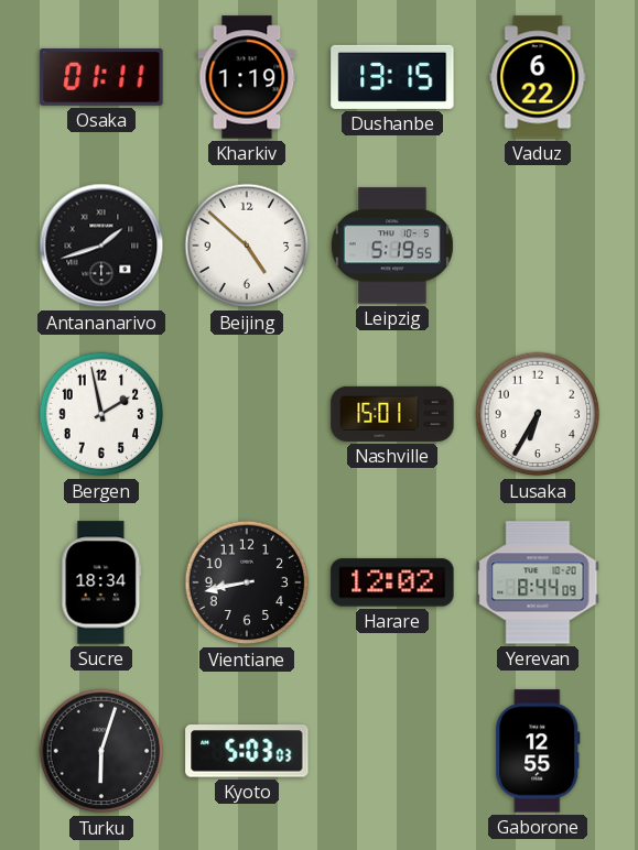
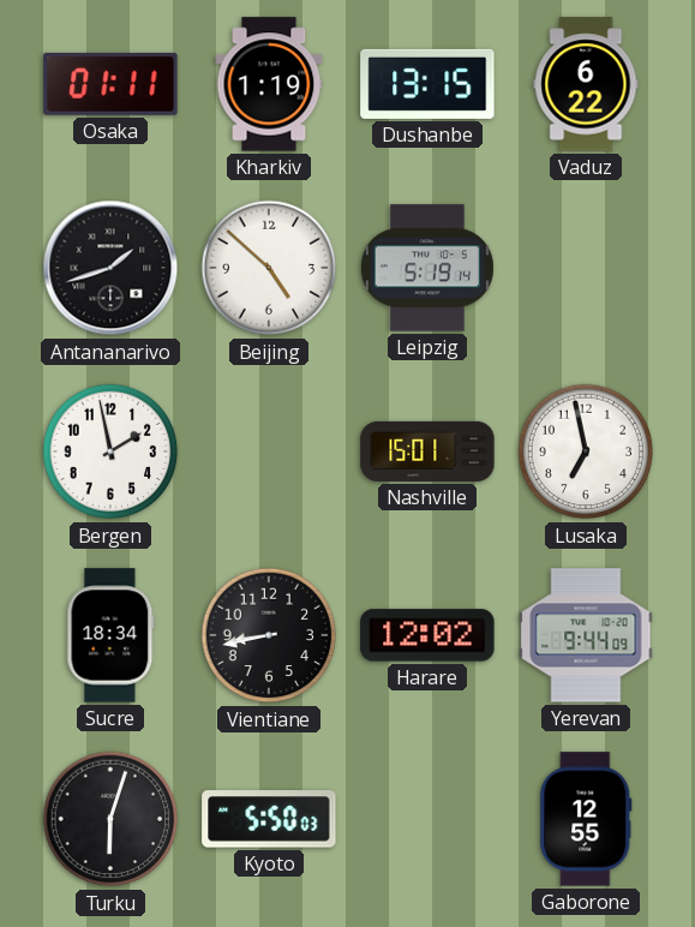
Leipzig: 5:19:55 -> 5:19:14 (427, 268)
Lusaka: 6:35 -> 6:58 (586, 451)
Yerevan: 8:44 -> 9:44 (586, 635)
Kyoto: 5:03 -> 5:50 (269, 819)
